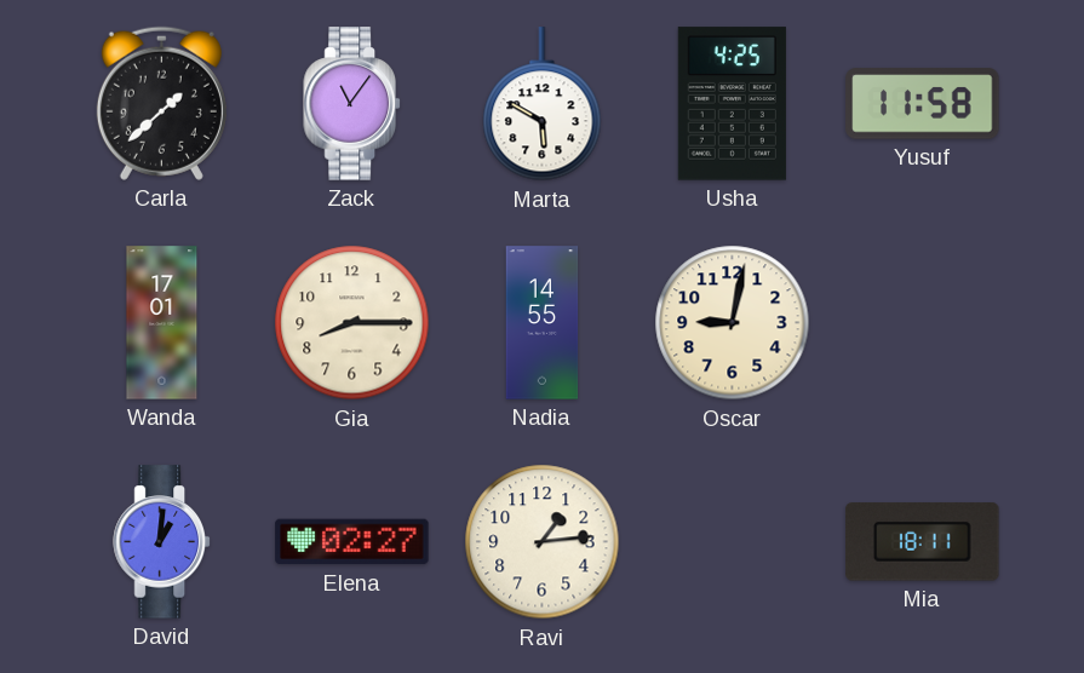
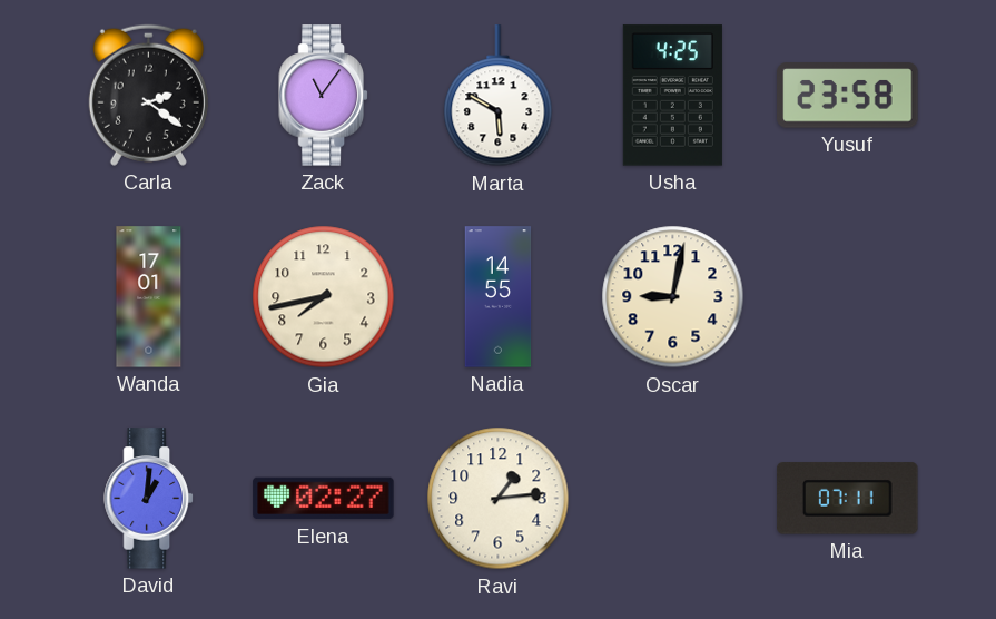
Carla: 1:38 -> 2:21 (148, 95)
Yusuf: 11:58 -> 23:58 (848, 96)
Gia: 8:15 -> 7:43 (324, 297)
Mia: 18:11 -> 07:11 (848, 499)
